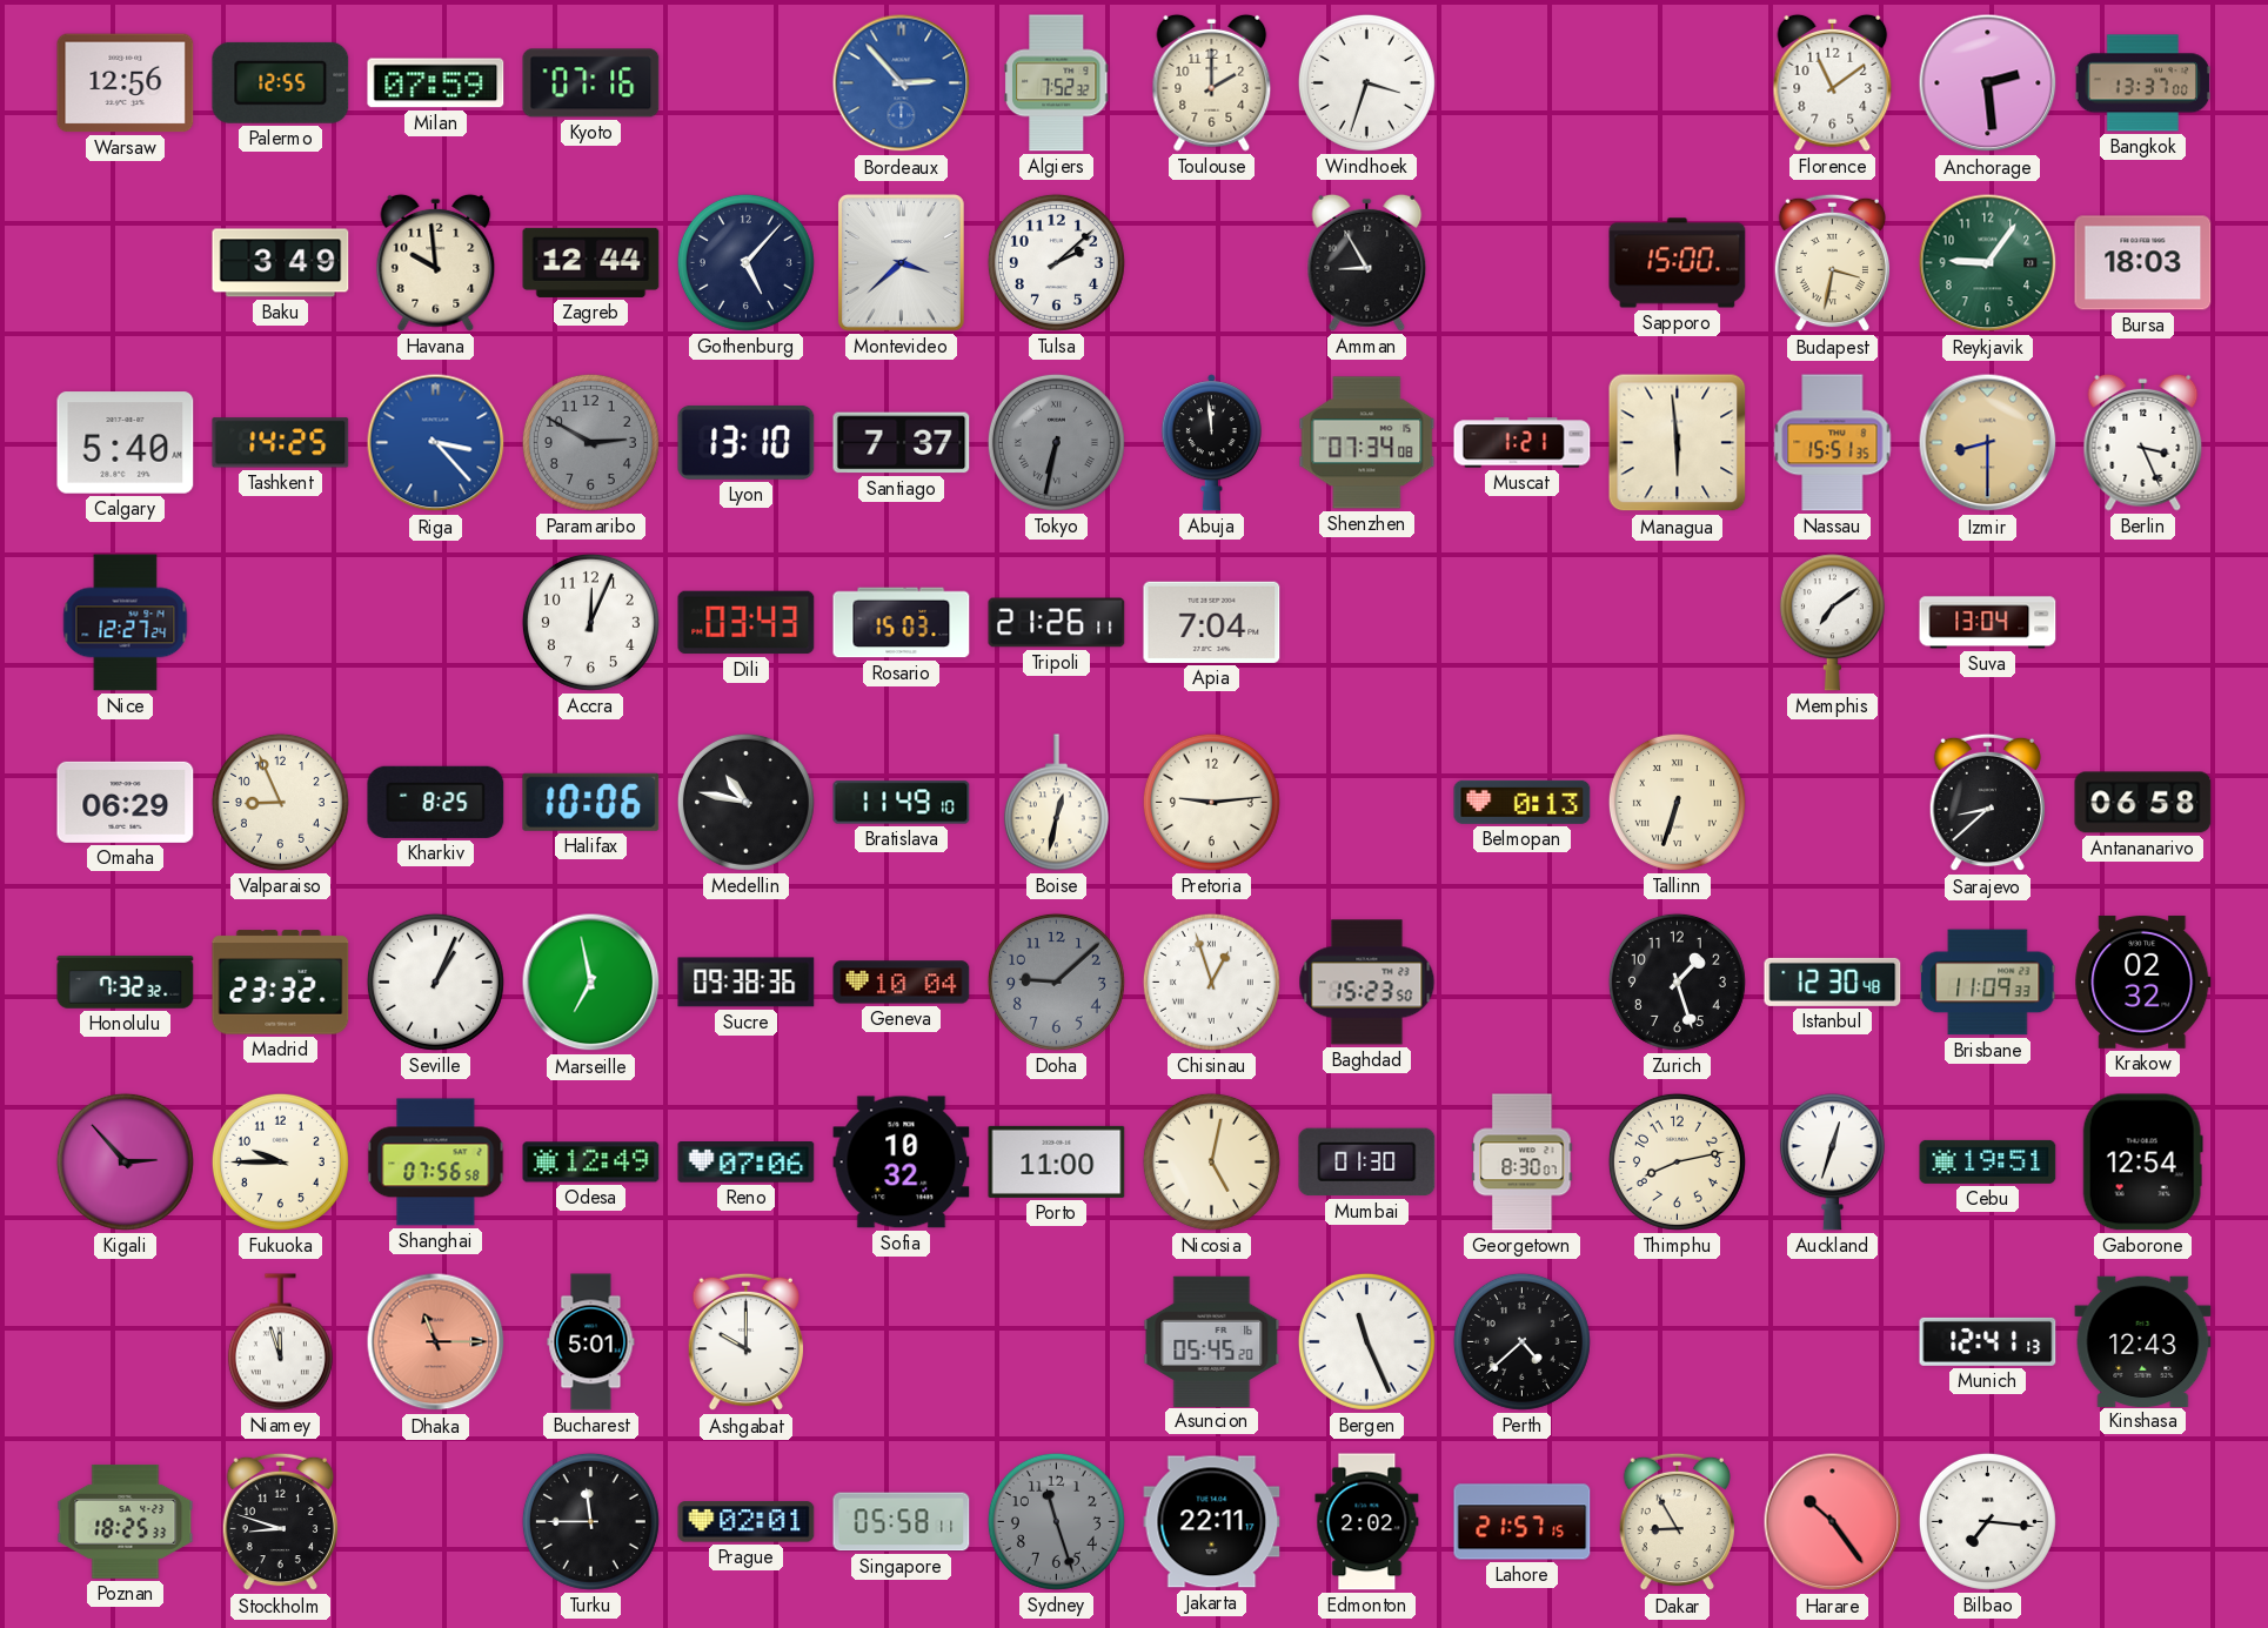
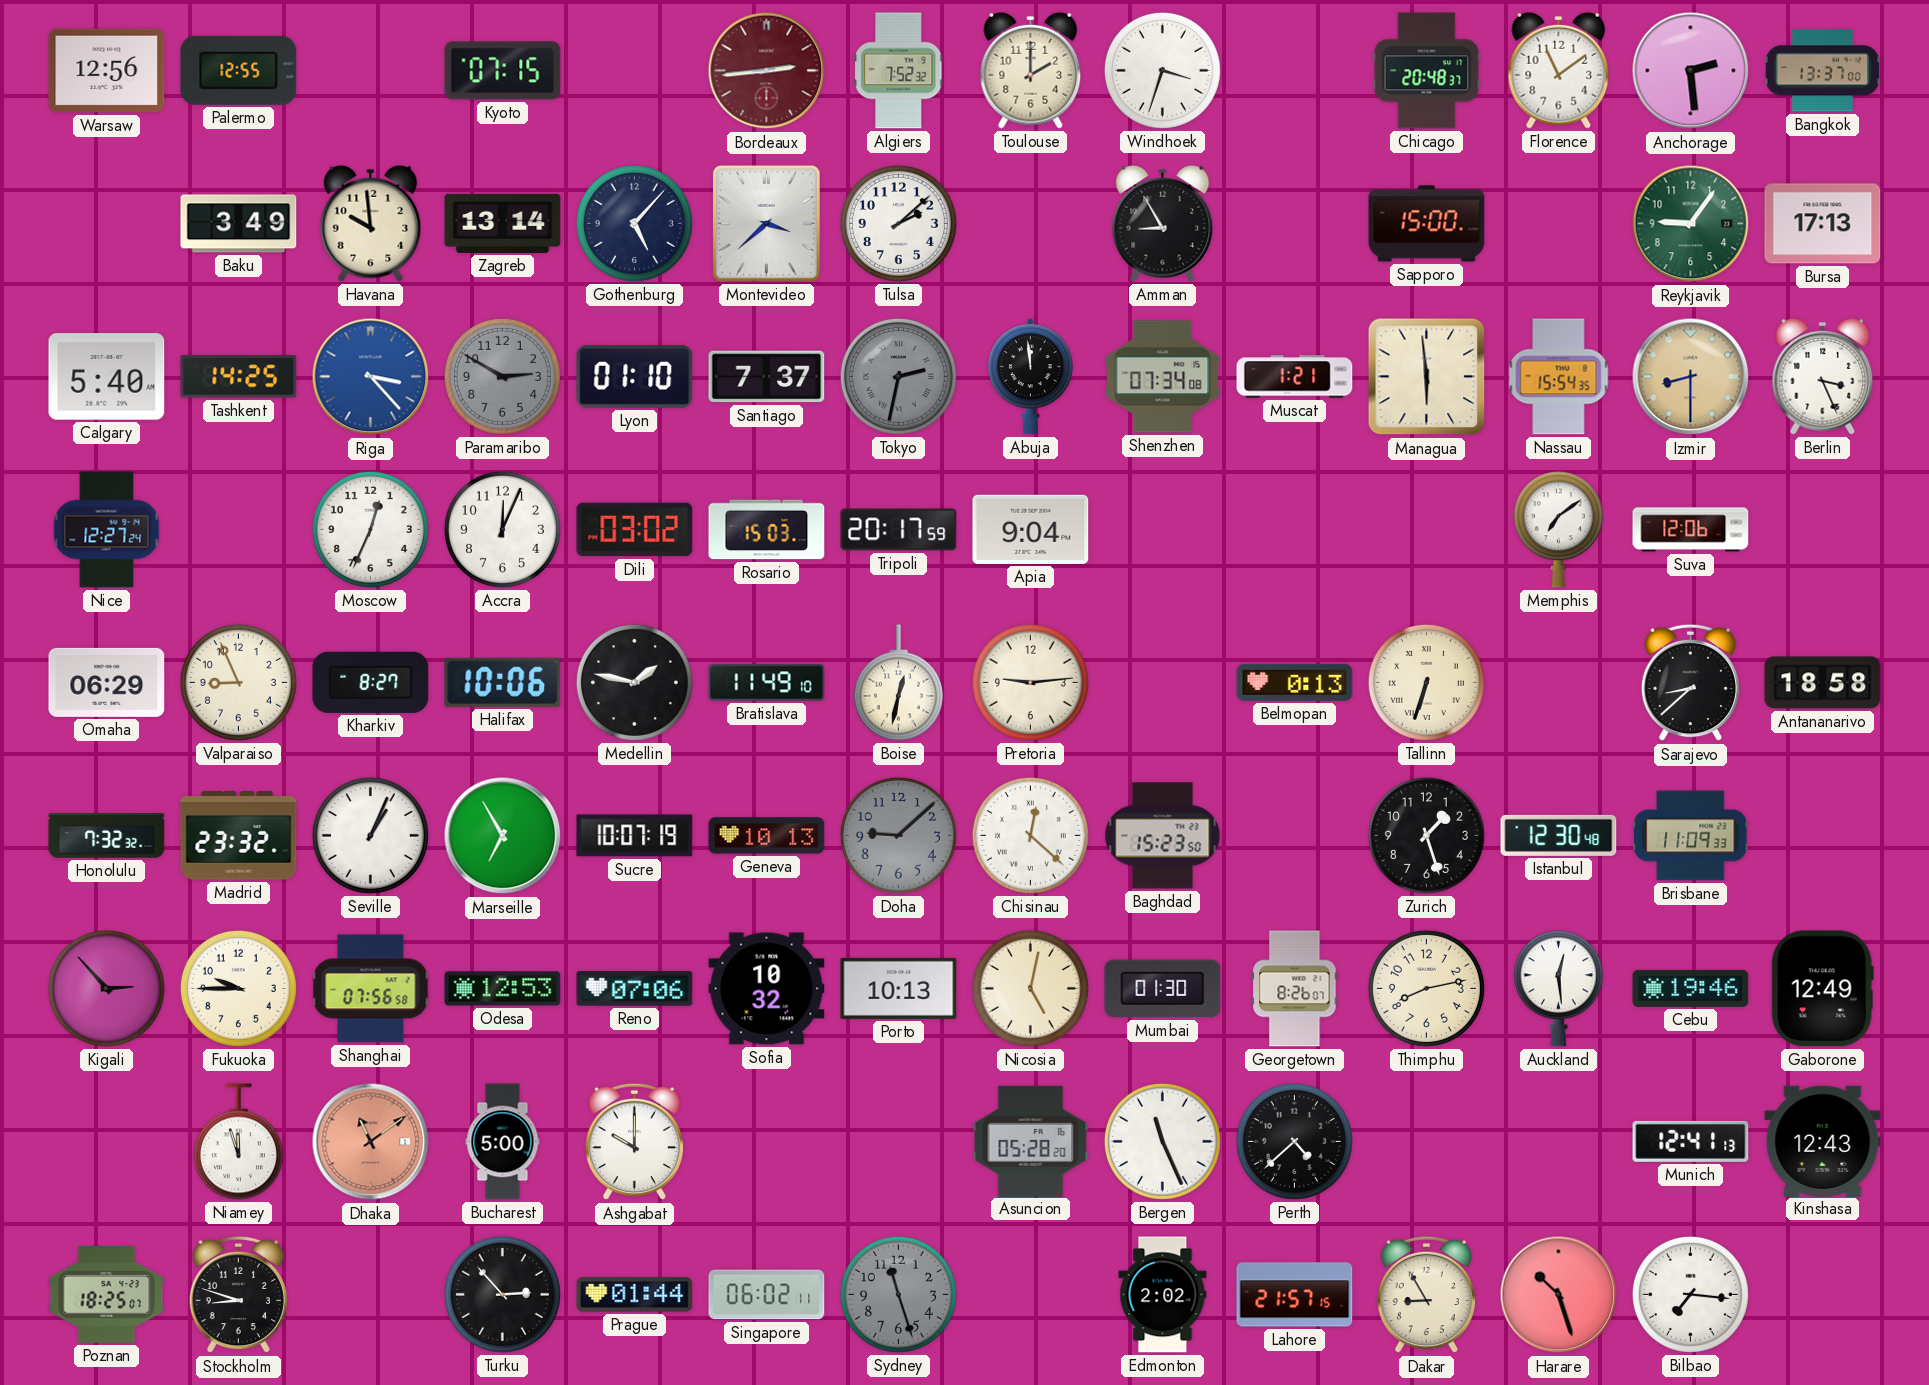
Milan: 07:59 -> none (436, 83)
Kyoto: 07:16 -> 07:15 (503, 71)
Bordeaux: 2:53 -> 2:44 (767, 71)
Bordeaux dial: blue -> burgundy (767, 71)
Chicago: none -> 20:48 (1427, 71)
Zagreb: 12:44 -> 13:14 (503, 223)
Budapest: 3:32 -> none (1832, 263)
Bursa: 18:03 -> 17:13 (1823, 224)
Lyon: 13:10 -> 01:10 (635, 376)
Tokyo: 6:32 -> 2:32 (898, 376)
Nassau: 15:51 -> 15:54 (1559, 377)
Moscow: none -> 12:34 (370, 529)
Dili: 03:43 -> 03:02 (635, 530)
Tripoli: 21:26 -> 20:17 (899, 530)
Apia: 7:04 -> 9:04 (1031, 529)
Suva: 13:04 -> 12:06 (1691, 530)
Kharkiv: 8:25 -> 8:27 (371, 682)
Medellin: 10:47 -> 1:47 (634, 682)
Antananarivo: 06:58 -> 18:58 (1823, 683)
Marseille: 6:58 -> 6:55 (503, 836)
Sucre: 09:38 -> 10:07 (635, 836)
Geneva: 10:04 -> 10:13 (767, 836)
Chisinau: 12:57 -> 12:22 (1030, 835)
Krakow: 02:32 -> none (2143, 982)
Odesa: 12:49 -> 12:53 (503, 989)
Porto: 11:00 -> 10:13 (899, 988)
Georgetown: 8:30 -> 8:26 (1295, 989)
Auckland: 12:33 -> 12:29 (1558, 989)
Cebu: 19:51 -> 19:46 (1691, 988)
Gaborone: 12:54 -> 12:49 (1822, 989)
Dhaka: 11:15 -> 11:09 (371, 1142)
Bucharest: 5:01 -> 5:00 (503, 1142)
Asuncion: 05:45 -> 05:28 (1031, 1141)
Poznan: 18:25:33 -> 18:25:07 (107, 1294)
Turku: 11:45 -> 2:53 (502, 1294)
Prague: 02:01 -> 01:44 (635, 1295)
Singapore: 05:58 -> 06:02 (767, 1295)
Jakarta: 22:11 -> none (1212, 1522)
Harare: 10:24 -> 10:27 (1559, 1295)
